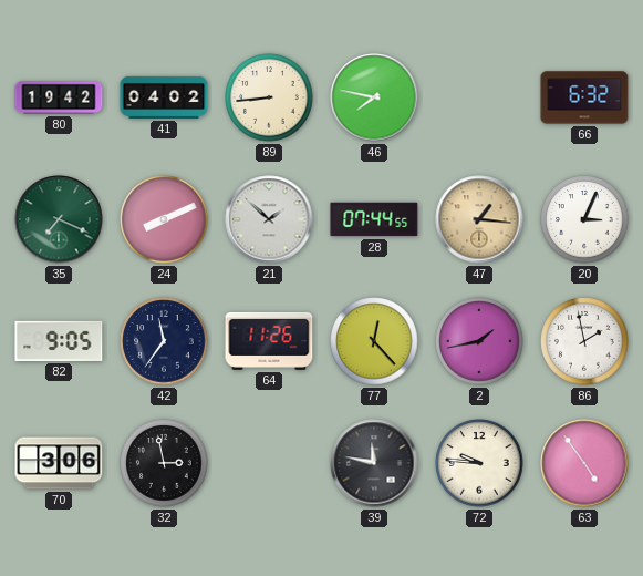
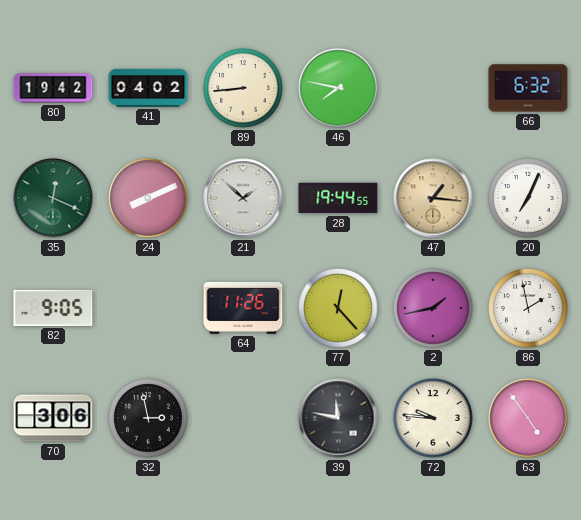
35: 7:19 -> 12:19 (53, 198)
28: 07:44 -> 19:44 (338, 198)
20: 3:04 -> 7:04 (528, 198)
42: 11:36 -> none (164, 341)
